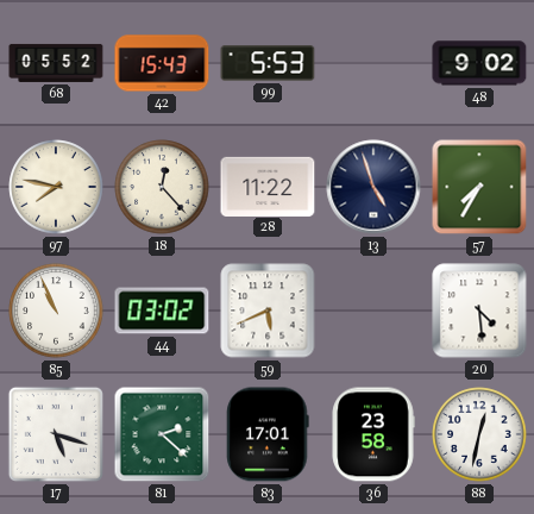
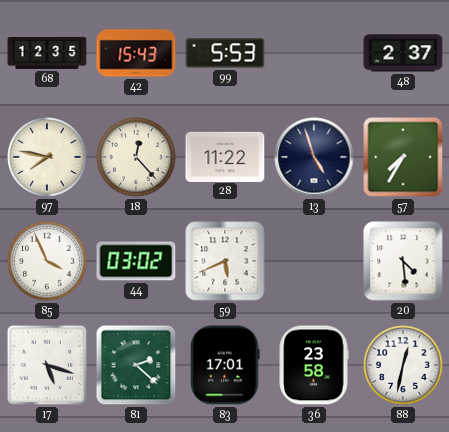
68: 05:52 -> 12:35 (47, 53)
48: 9:02 -> 2:37 (403, 53)
85: 10:56 -> 3:56 (47, 261)
